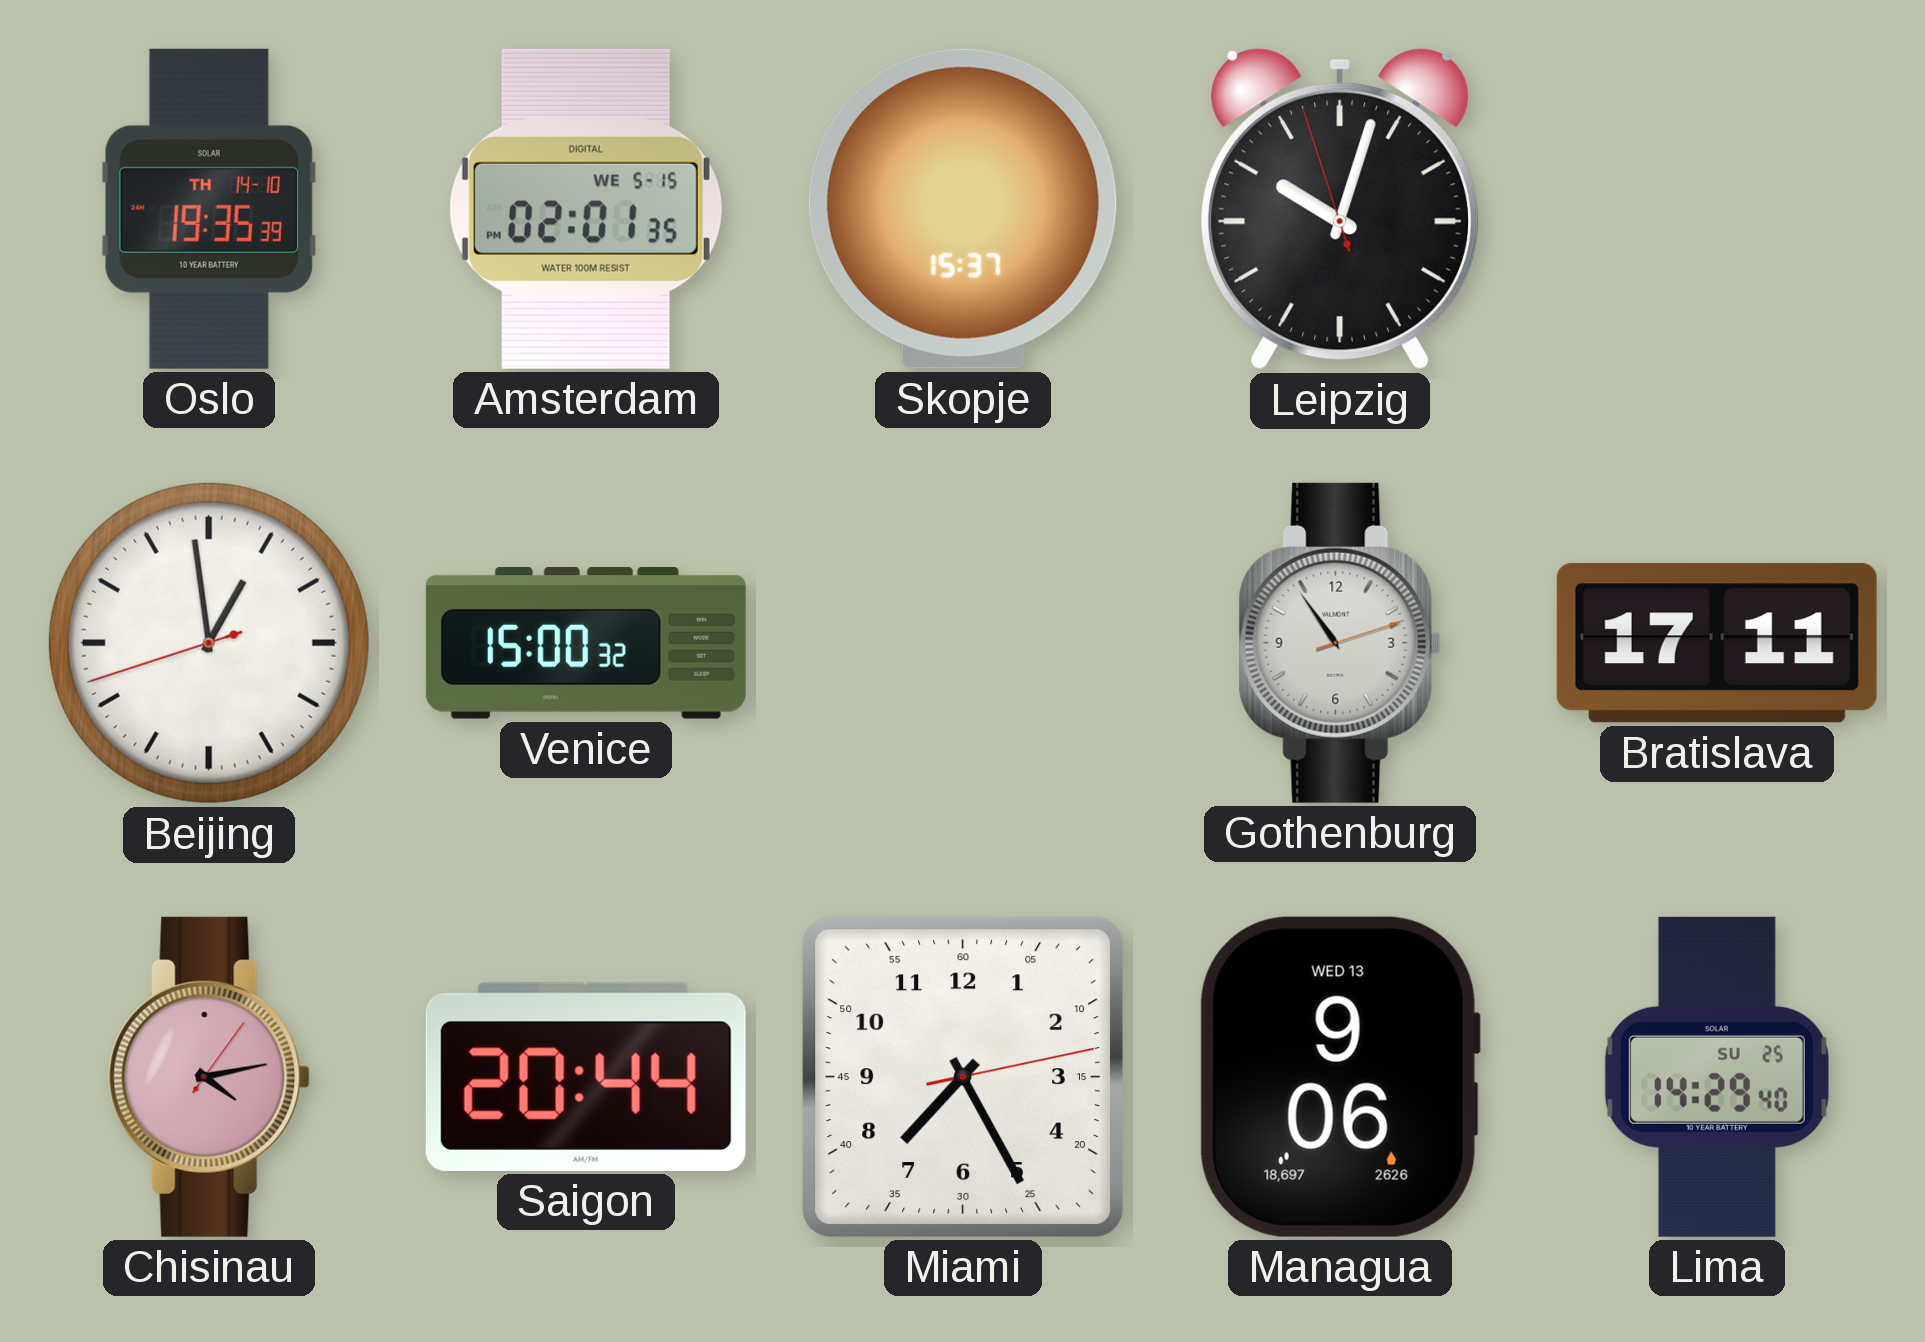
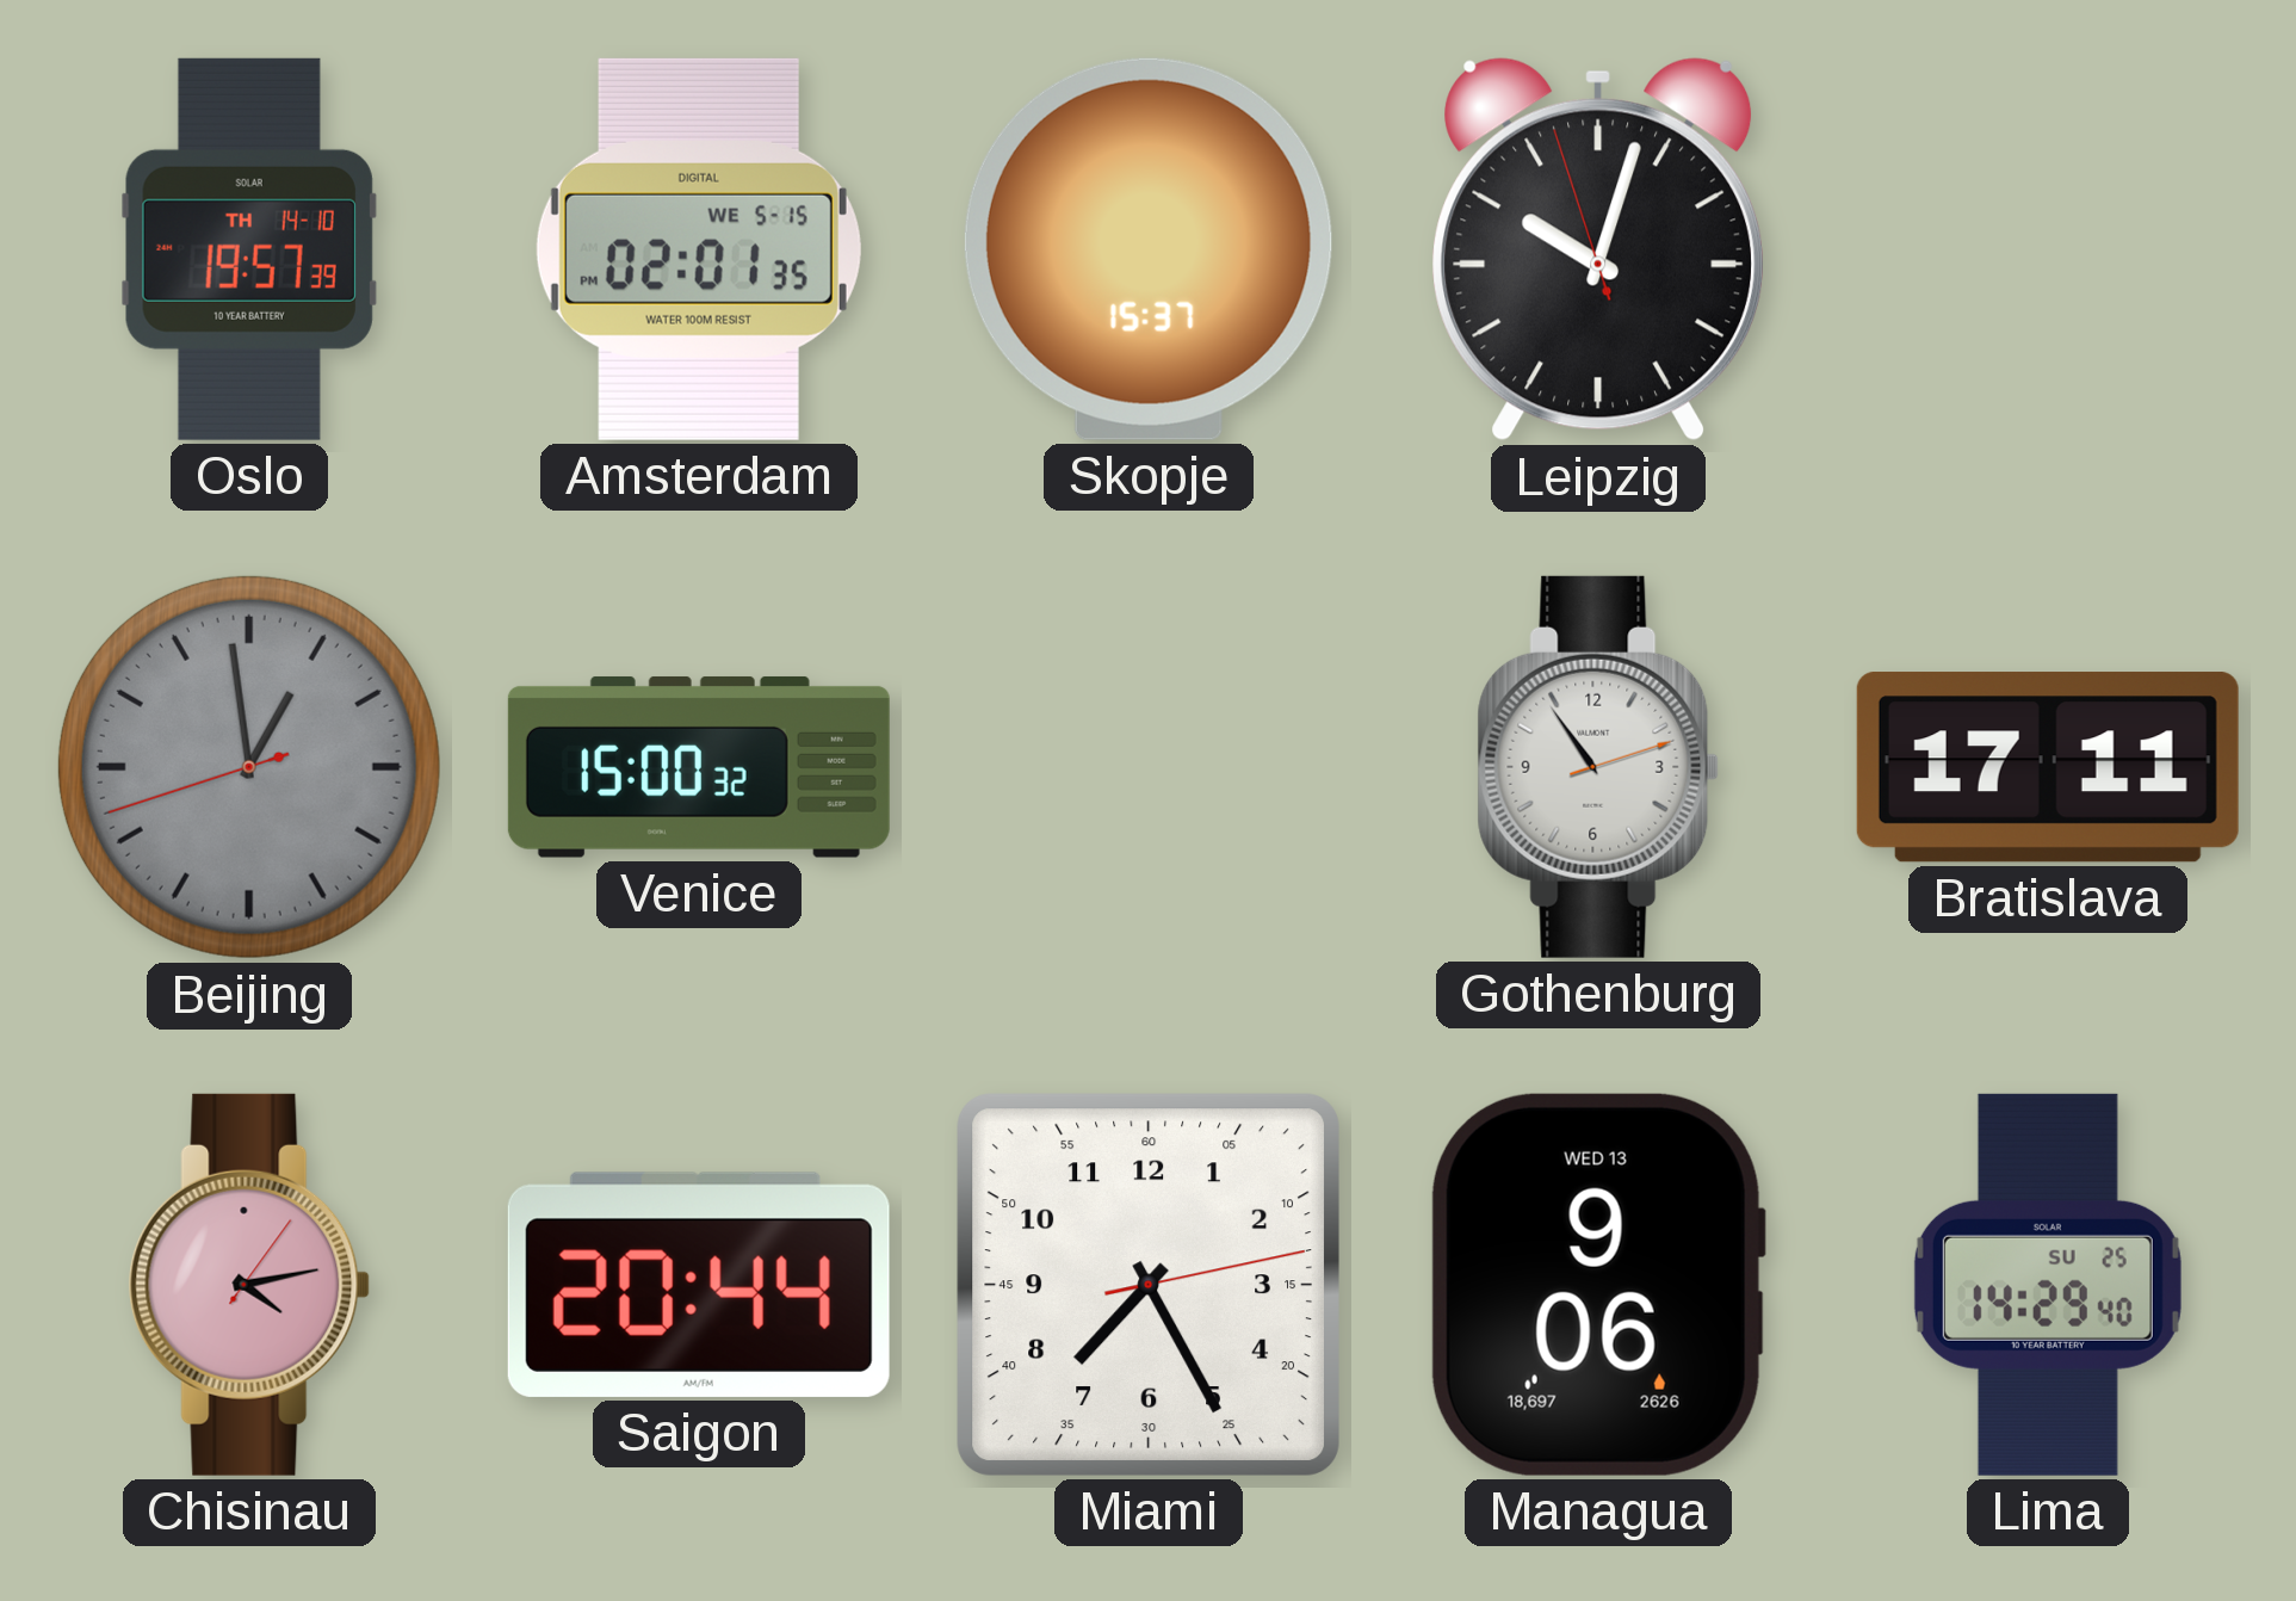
Oslo: 19:35 -> 19:57 (249, 249)
Beijing dial: white -> grey (249, 767)
